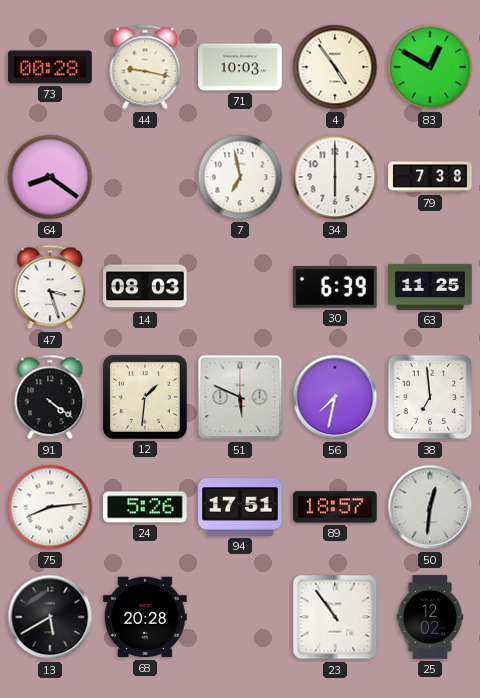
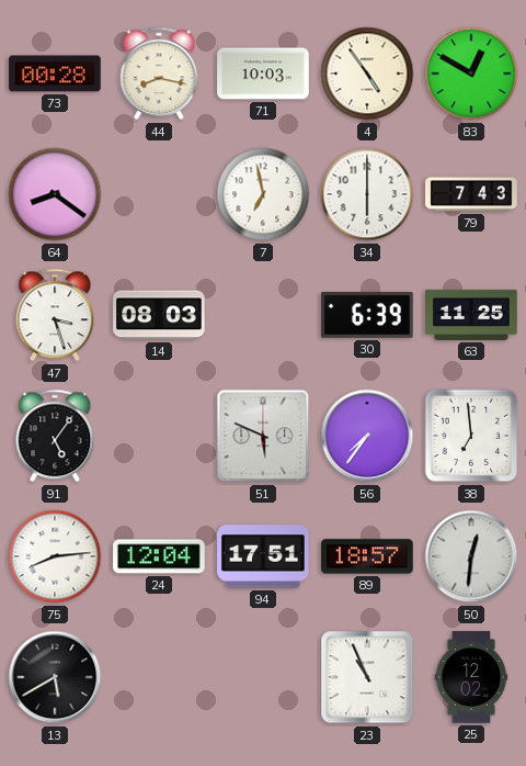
44: 9:17 -> 8:17 (159, 74)
79: 7:38 -> 7:43 (471, 194)
91: 4:21 -> 5:06 (55, 436)
12: 1:31 -> none (145, 397)
56: 7:32 -> 7:36 (367, 436)
24: 5:26 -> 12:04 (159, 556)
68: 20:28 -> none (145, 617)
23: 10:54 -> 10:56 (367, 677)
